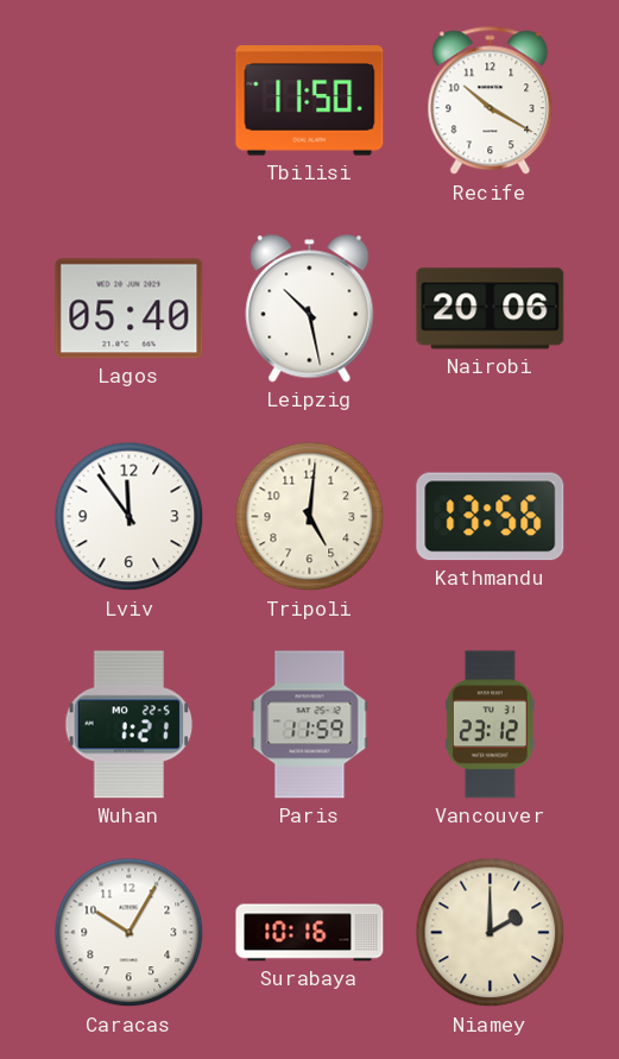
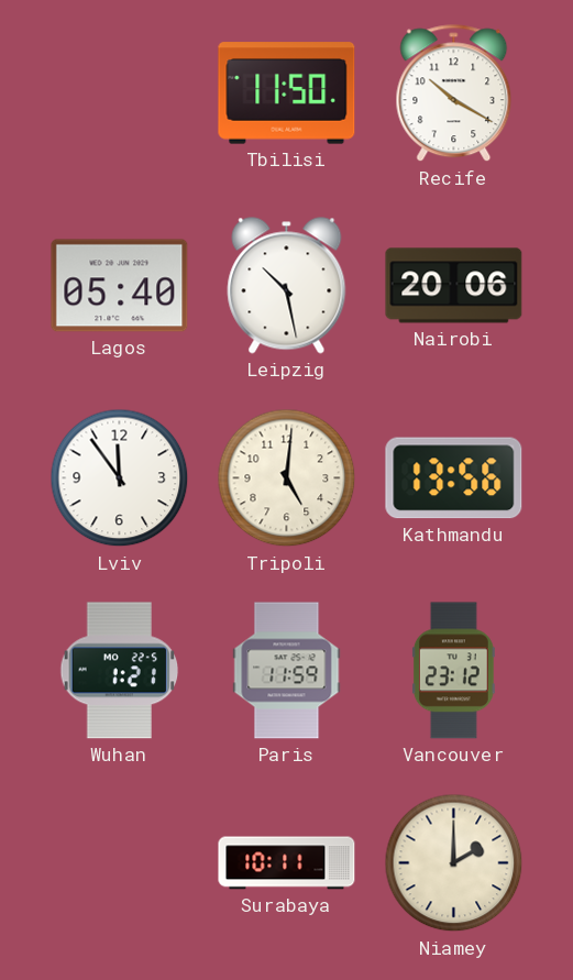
Caracas: 10:05 -> none (130, 933)
Surabaya: 10:16 -> 10:11 (287, 863)
